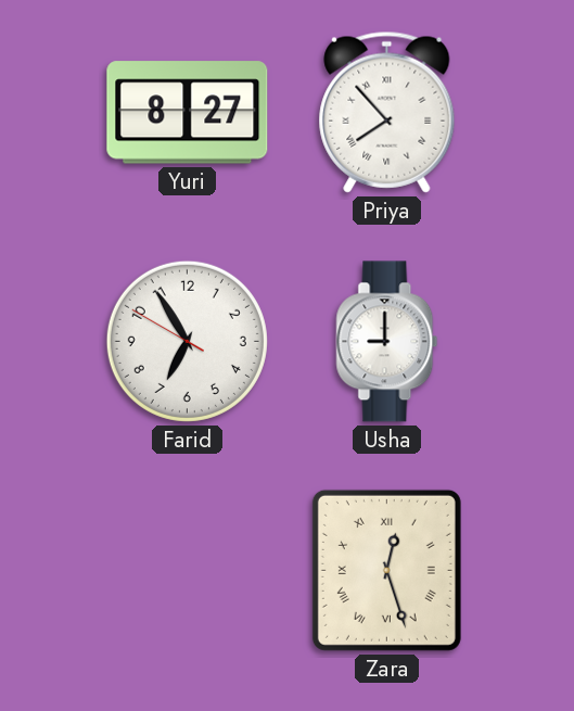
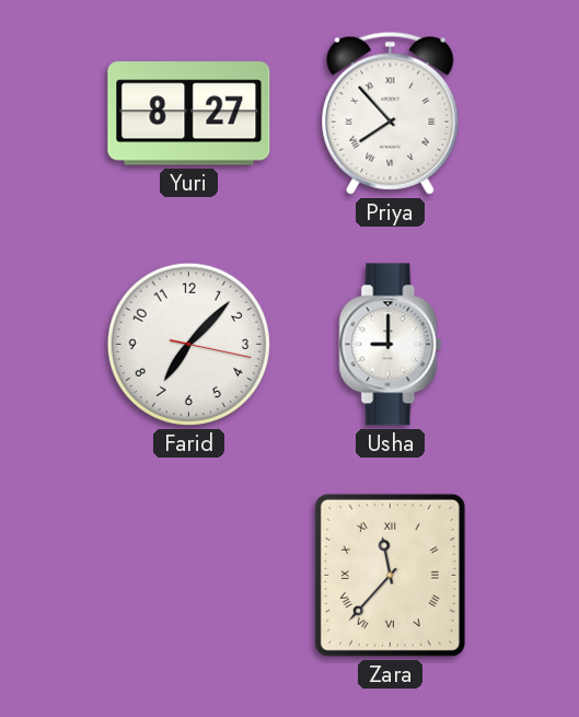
Farid: 6:54 -> 7:07 (188, 344)
Zara: 12:27 -> 11:37 (390, 575)
